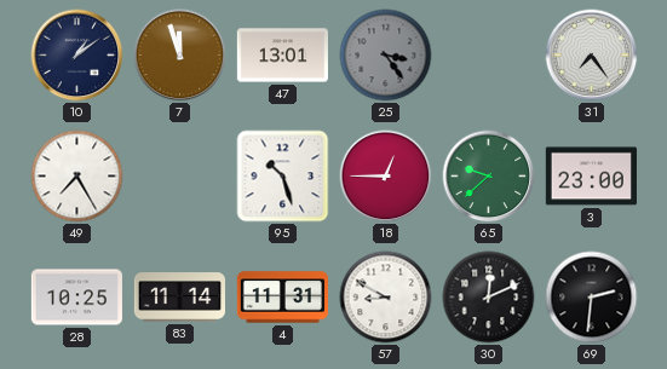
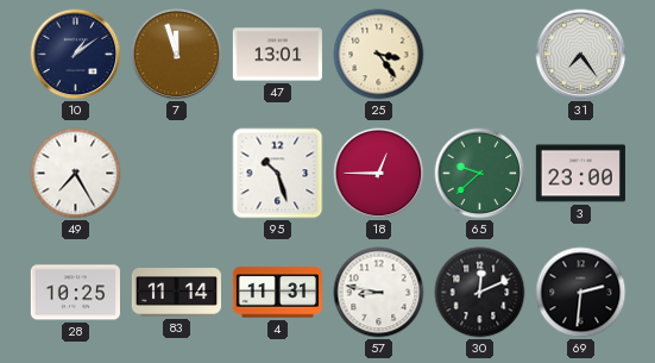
25 dial: grey -> cream (379, 55)
57: 8:50 -> 8:47 (379, 293)
